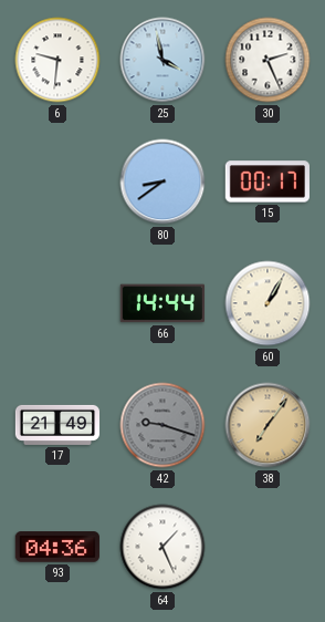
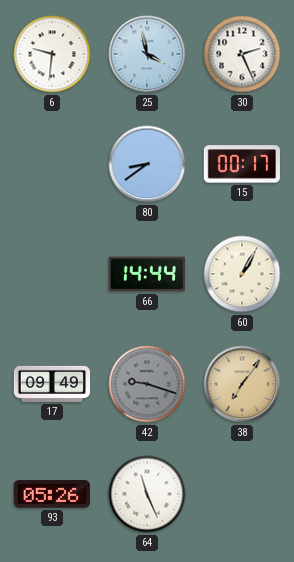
17: 21:49 -> 09:49 (52, 384)
93: 04:36 -> 05:26 (52, 494)
64: 1:26 -> 11:26 (147, 494)
